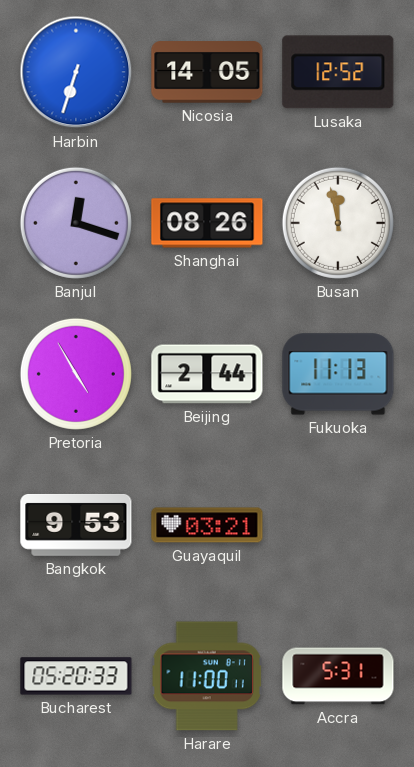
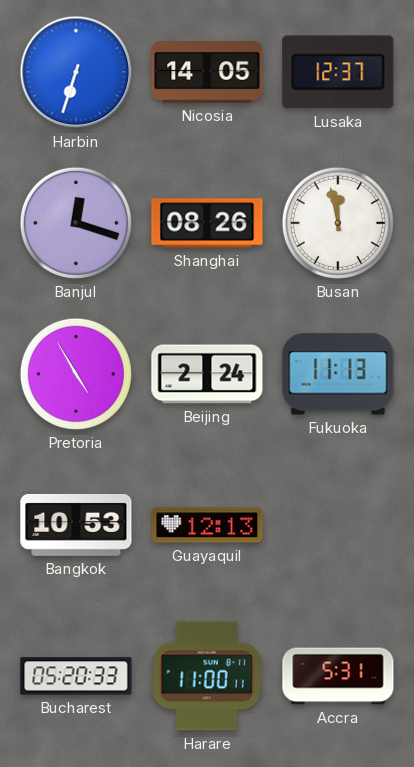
Lusaka: 12:52 -> 12:37 (338, 72)
Beijing: 2:44 -> 2:24 (207, 374)
Bangkok: 9:53 -> 10:53 (76, 525)
Guayaquil: 03:21 -> 12:13 (207, 525)
